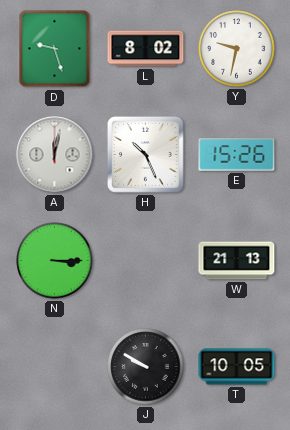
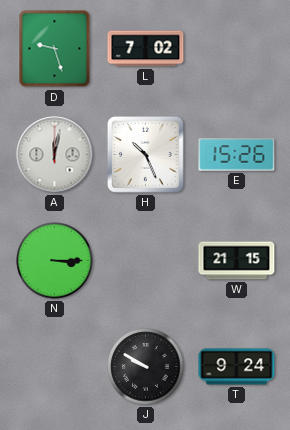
L: 8:02 -> 7:02 (146, 49)
Y: 9:32 -> none (237, 49)
W: 21:13 -> 21:15 (237, 261)
T: 10:05 -> 9:24 (237, 367)
